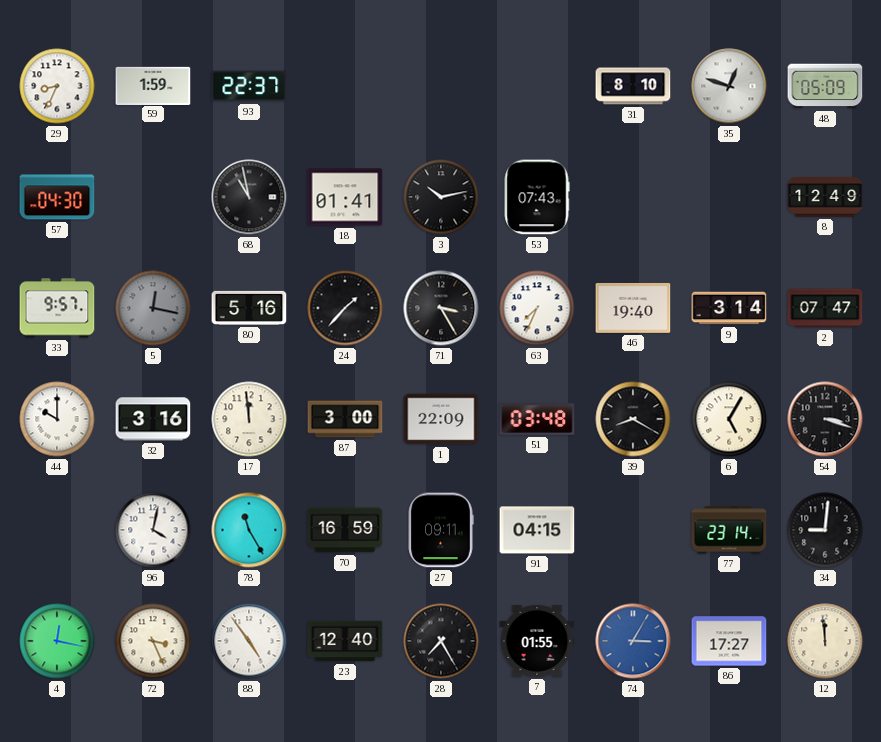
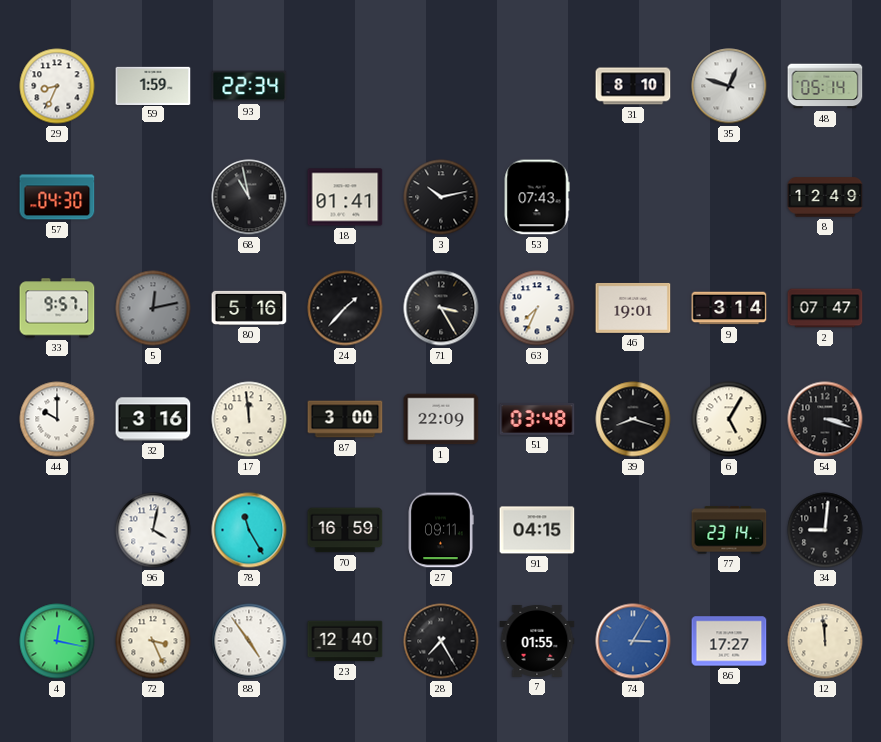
93: 22:37 -> 22:34 (249, 86)
48: 05:09 -> 05:14 (825, 86)
5: 12:17 -> 12:13 (153, 308)
46: 19:40 -> 19:01 (633, 308)
39: 8:20 -> 8:18 (633, 419)
